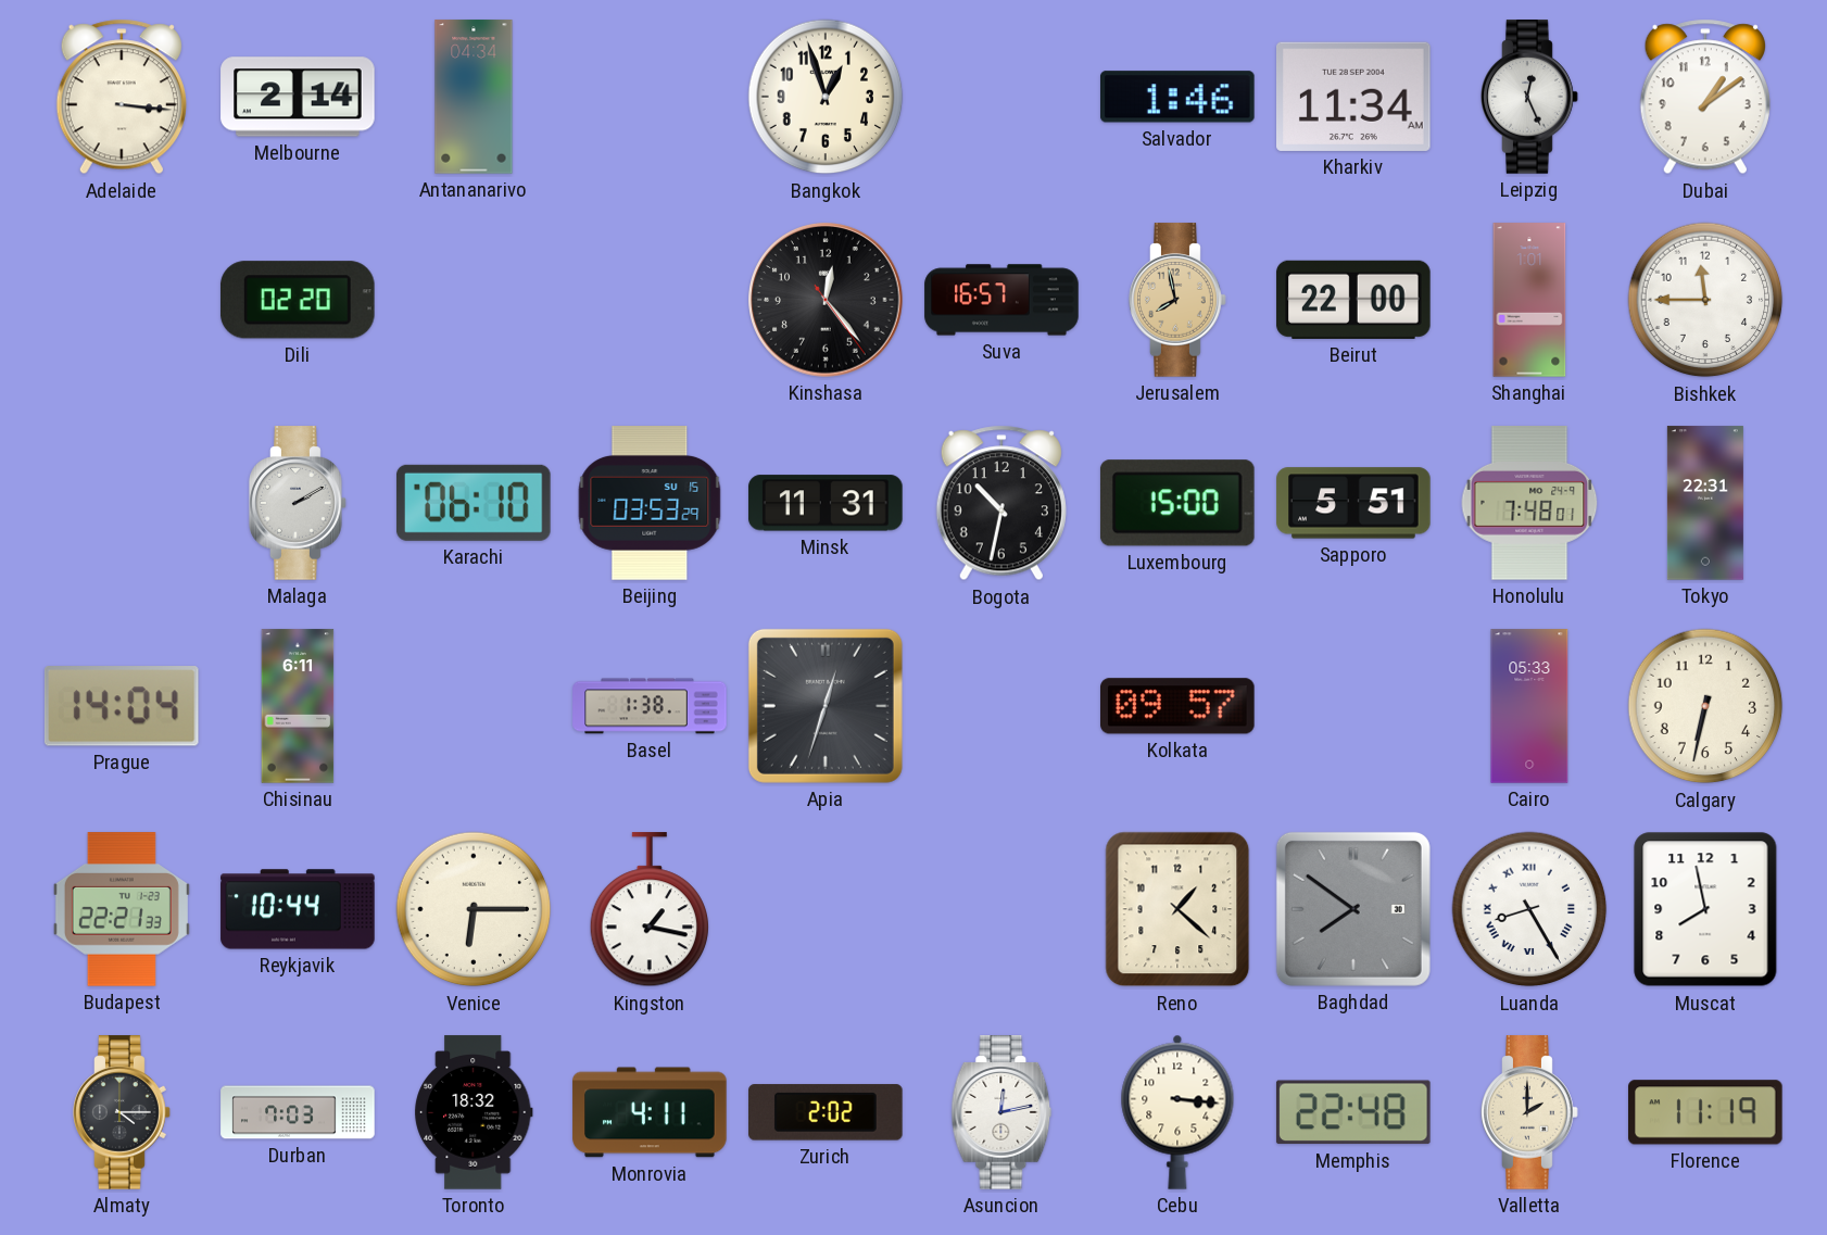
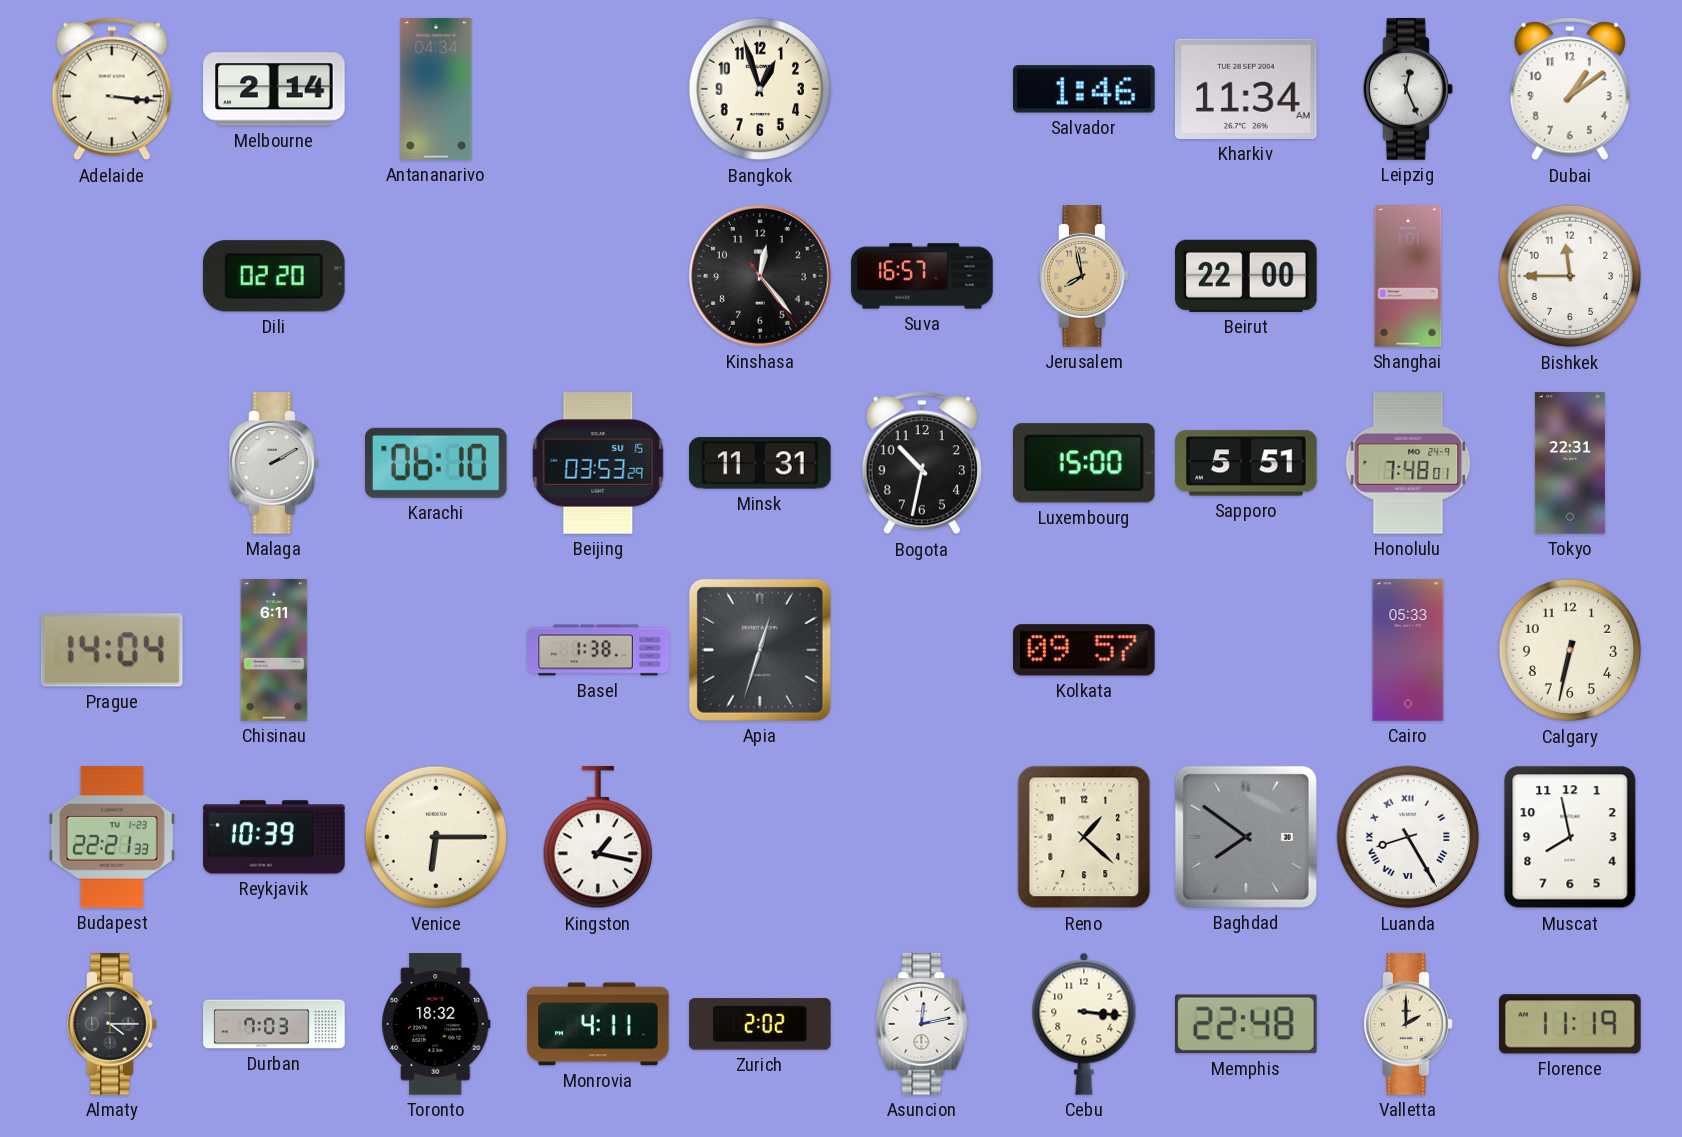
Reykjavik: 10:44 -> 10:39 (274, 837)
